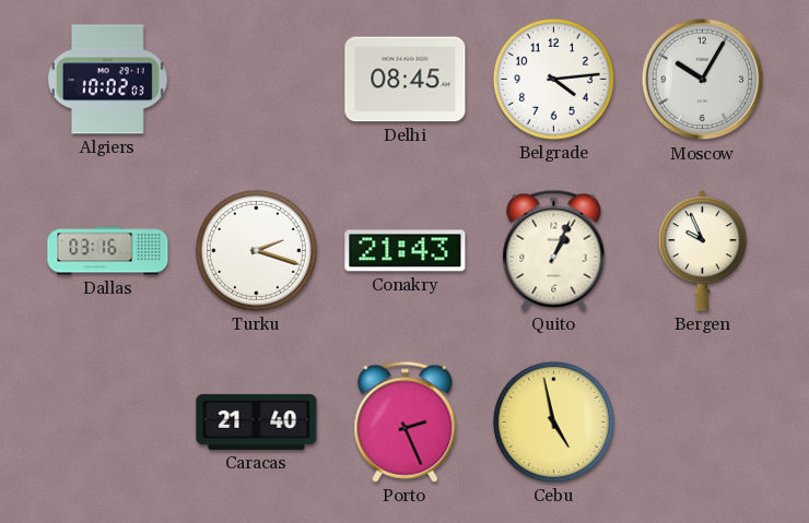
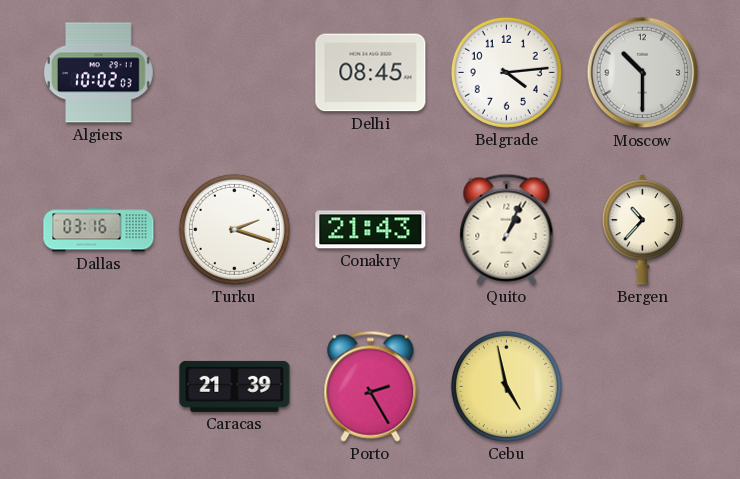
Moscow: 10:05 -> 10:30 (643, 73)
Bergen: 9:56 -> 10:37 (643, 230)
Caracas: 21:40 -> 21:39 (235, 386)
Porto: 2:26 -> 2:25 (371, 386)
